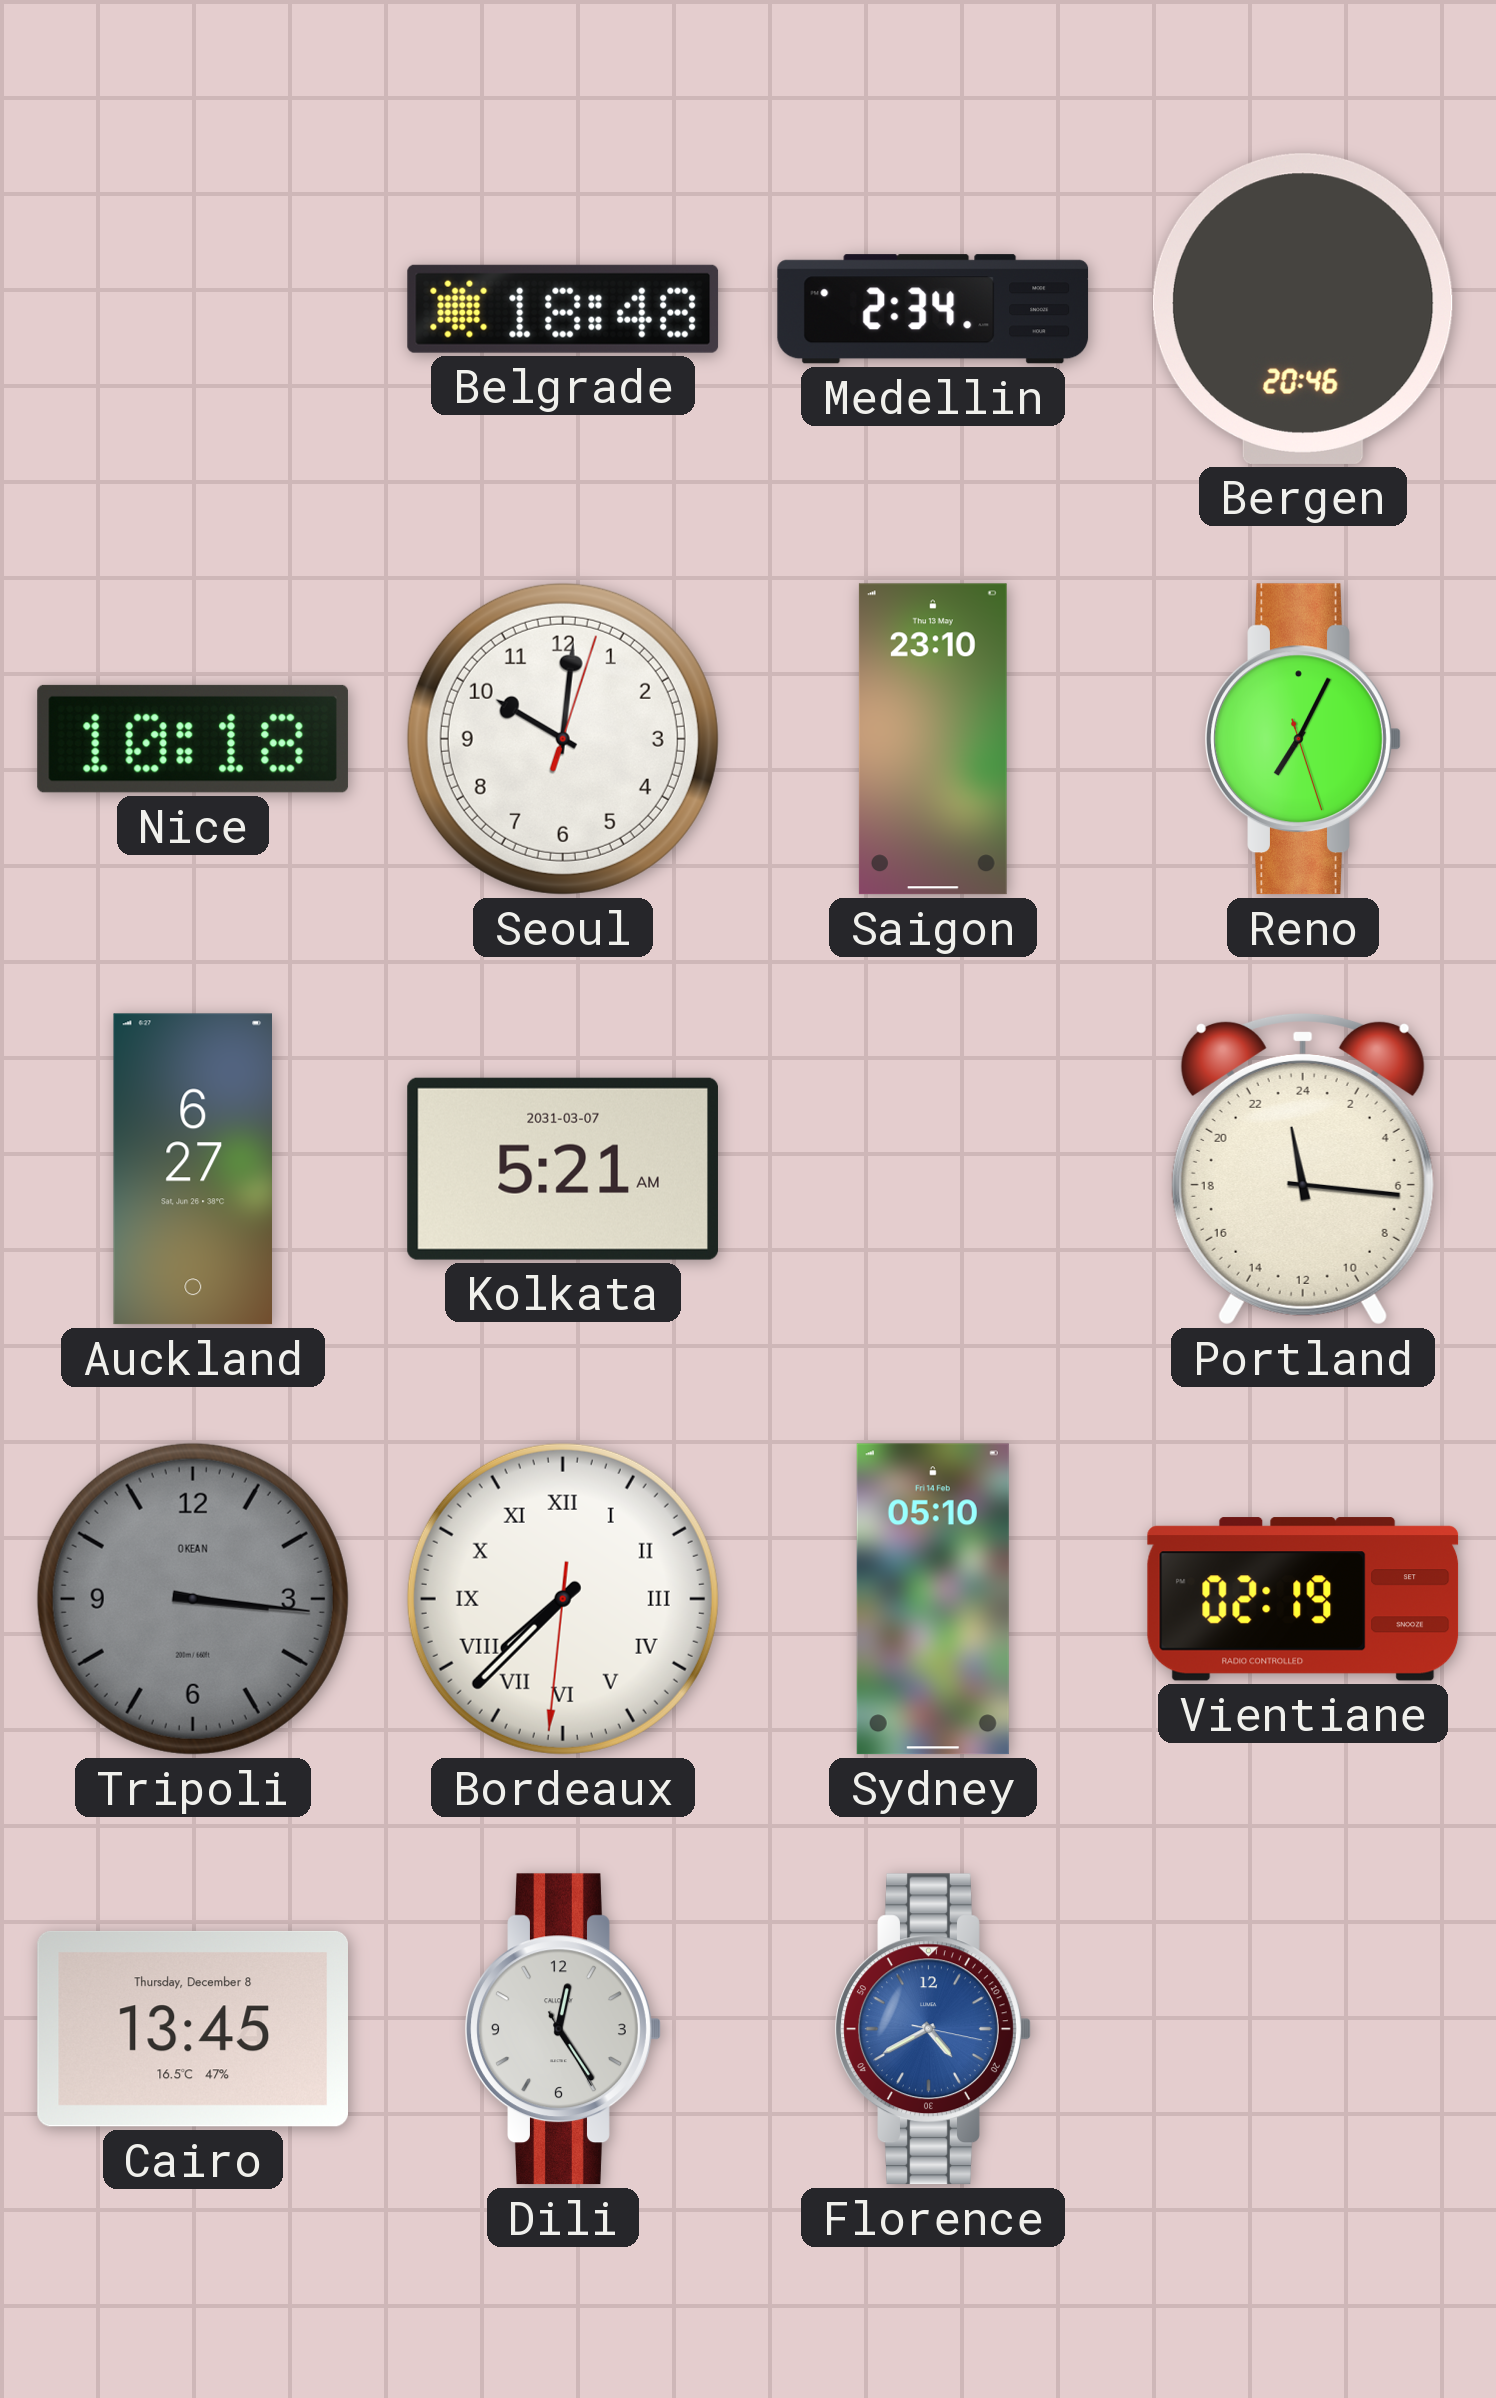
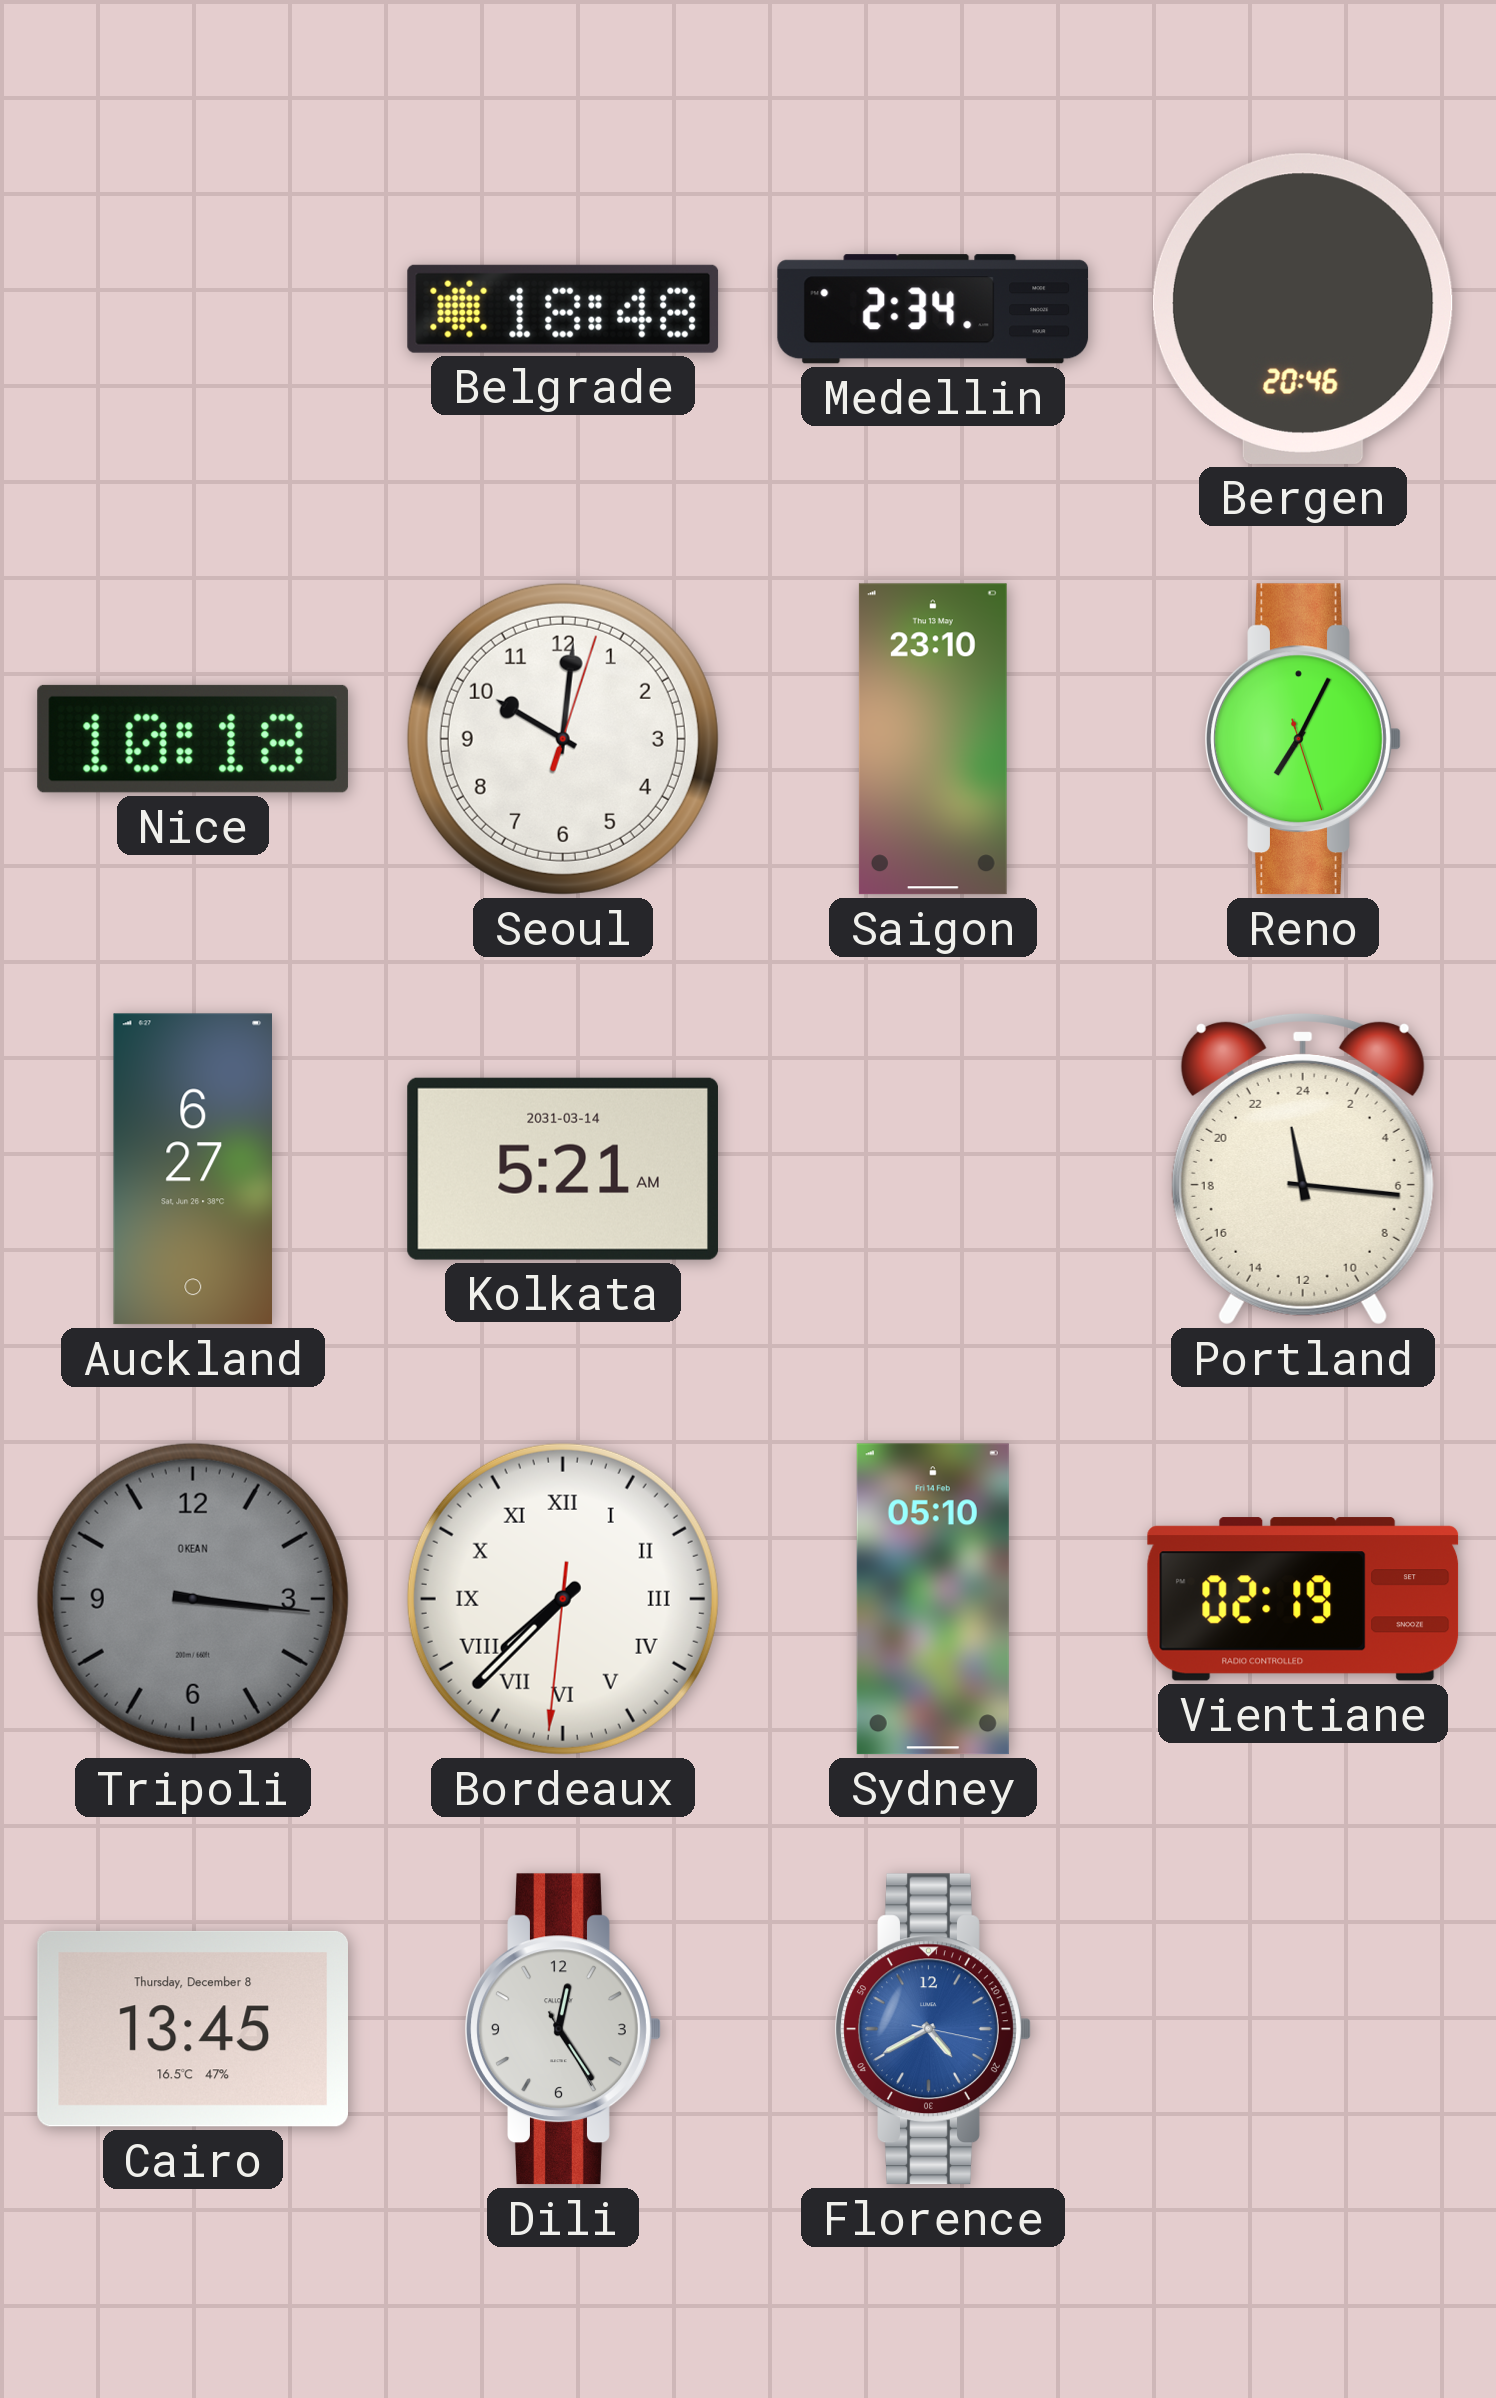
Kolkata date: 2031-03-07 -> 2031-03-14 (563, 1169)
